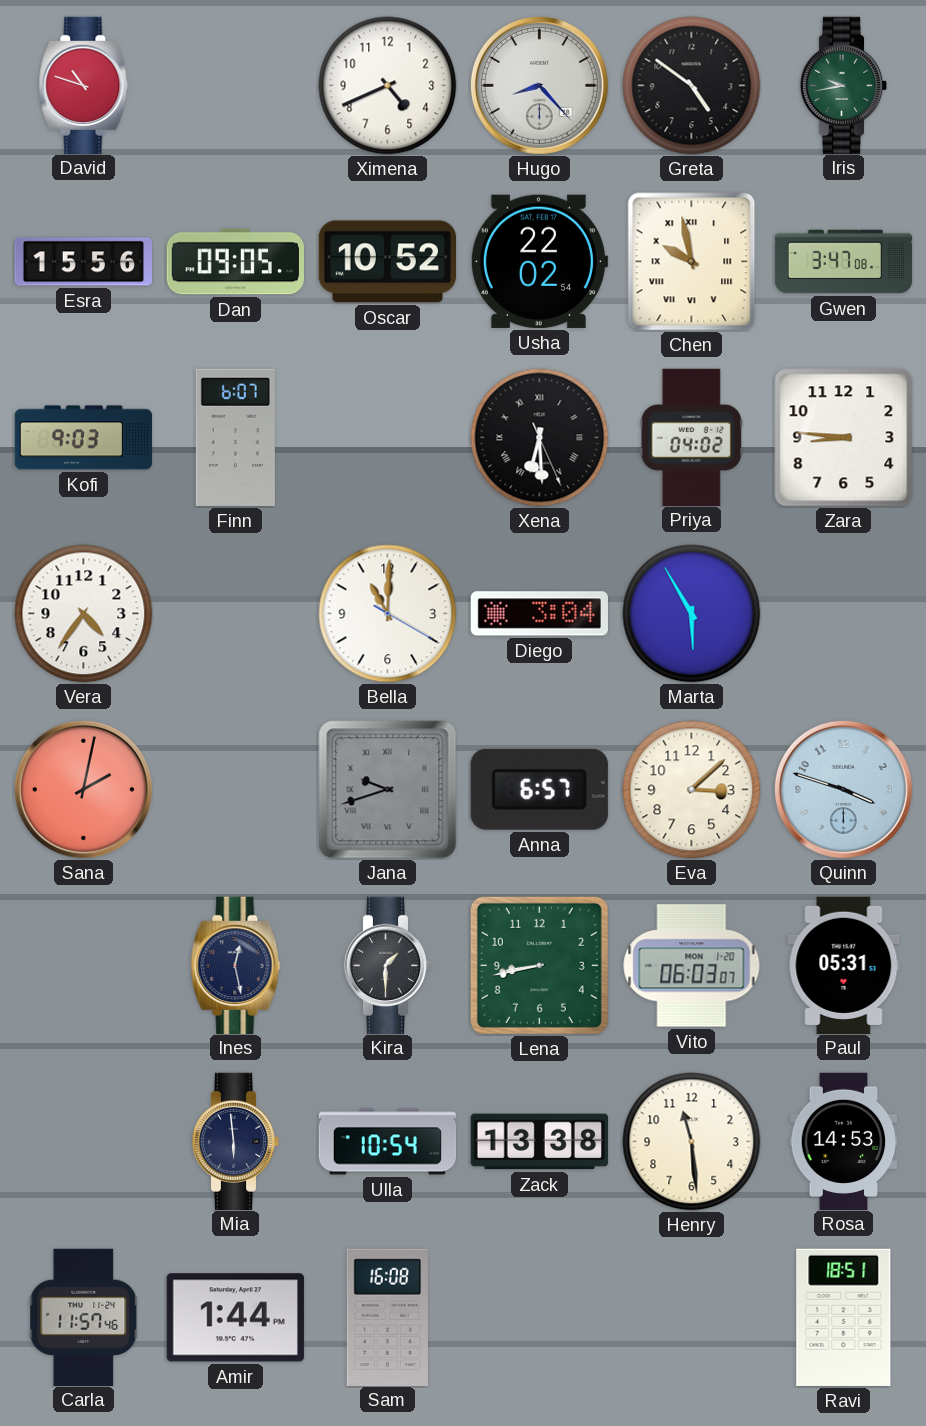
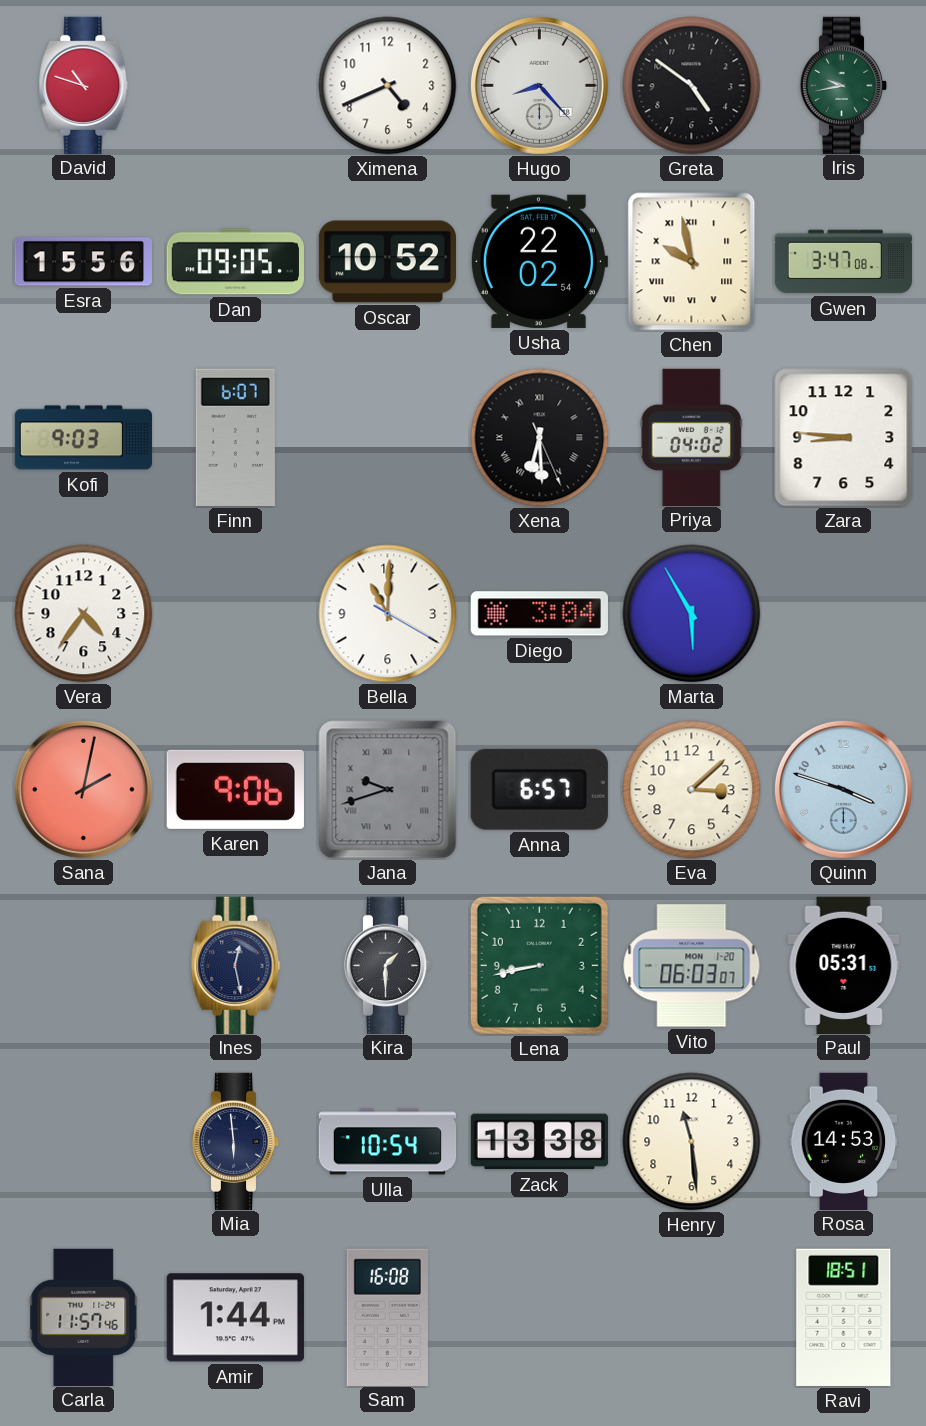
Karen: none -> 9:06 (235, 789)
